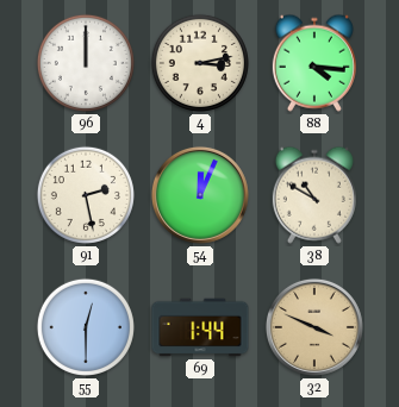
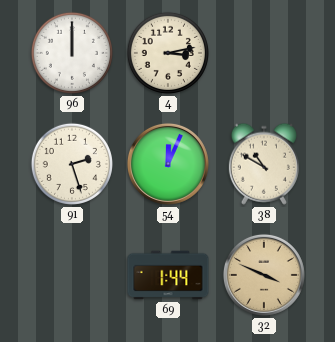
88: 4:16 -> none (314, 63)
91: 2:28 -> 2:27 (72, 164)
55: 12:30 -> none (86, 327)
